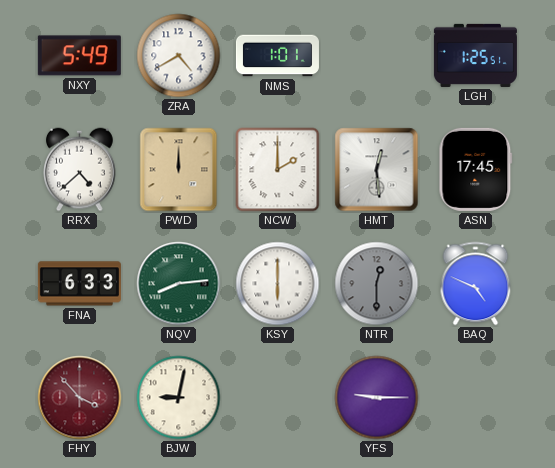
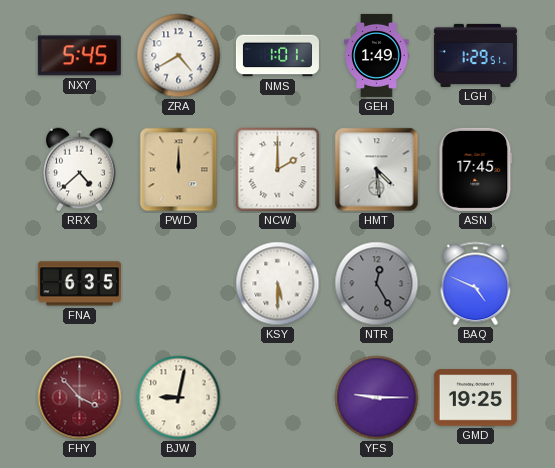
NXY: 5:49 -> 5:45 (79, 56)
GEH: none -> 1:49 (377, 55)
LGH: 1:25 -> 1:29 (475, 55)
HMT: 12:29 -> 4:29 (377, 170)
FNA: 6:33 -> 6:35 (79, 284)
NQV: 8:14 -> none (179, 284)
KSY: 6:00 -> 5:30 (278, 284)
NTR: 12:30 -> 12:25 (377, 284)
GMD: none -> 19:25 (475, 398)
